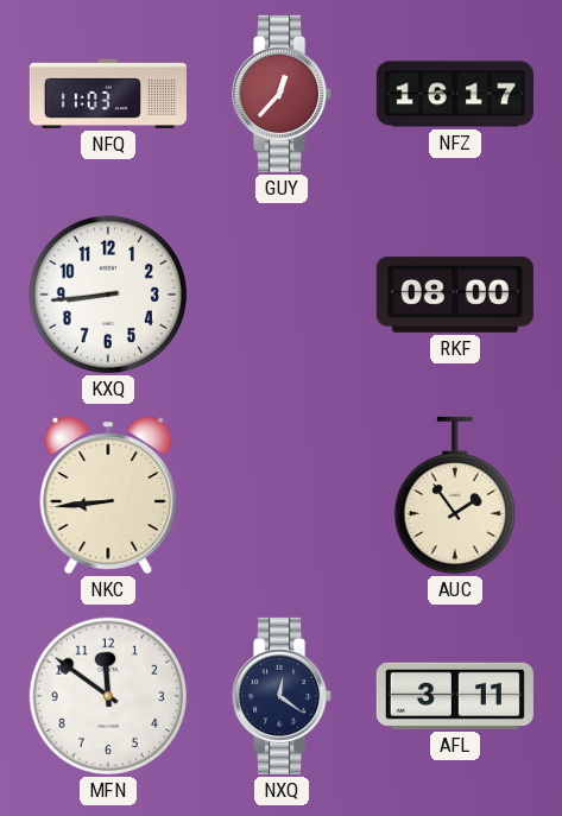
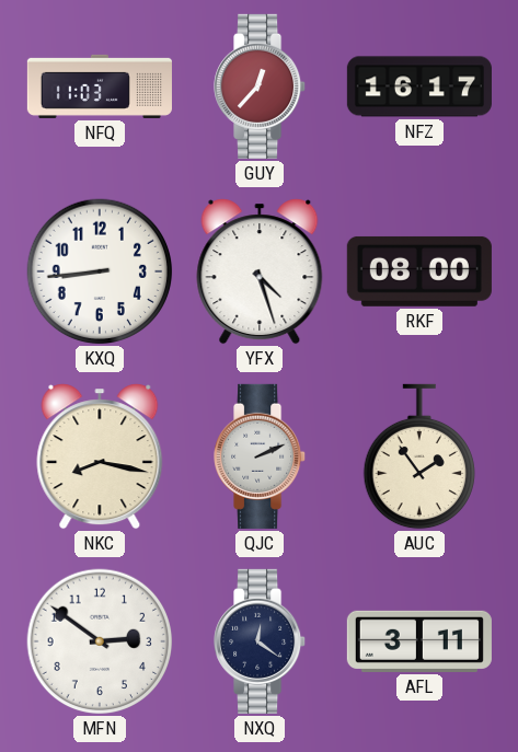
YFX: none -> 4:27 (260, 271)
NKC: 8:44 -> 8:17 (100, 456)
QJC: none -> 2:11 (261, 456)
MFN: 11:51 -> 2:51 (100, 641)
